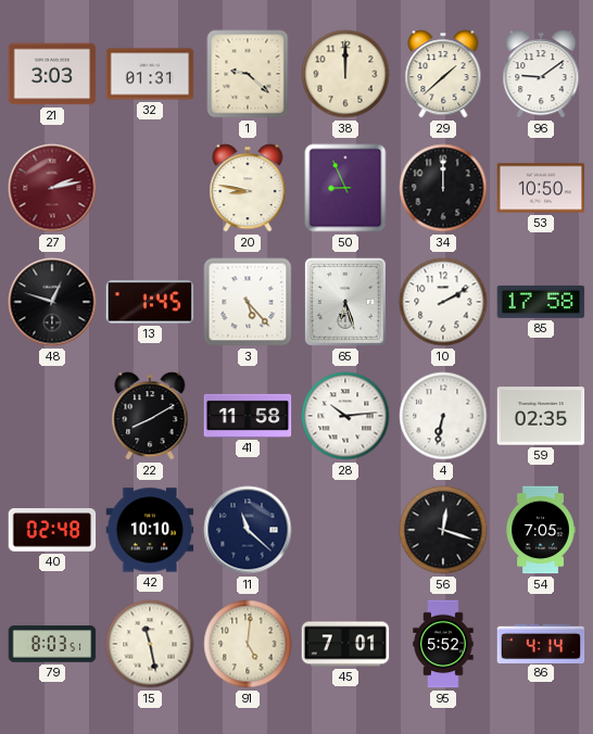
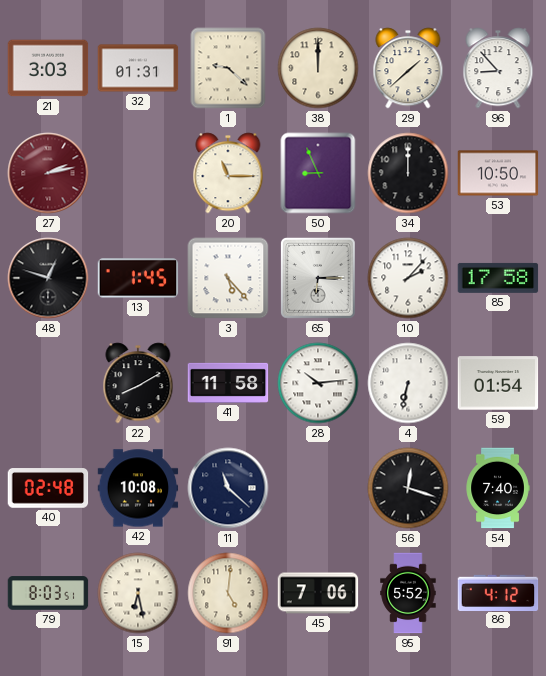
96: 9:09 -> 8:53 (498, 68)
20: 8:47 -> 11:15 (228, 173)
65: 6:27 -> 6:15 (318, 279)
10: 2:10 -> 2:07 (408, 278)
59: 02:35 -> 01:54 (498, 383)
42: 10:10 -> 10:08 (138, 488)
54: 7:05 -> 7:40 (498, 488)
15: 11:28 -> 6:28 (138, 593)
45: 7:01 -> 7:06 (318, 593)
86: 4:14 -> 4:12 (498, 592)
